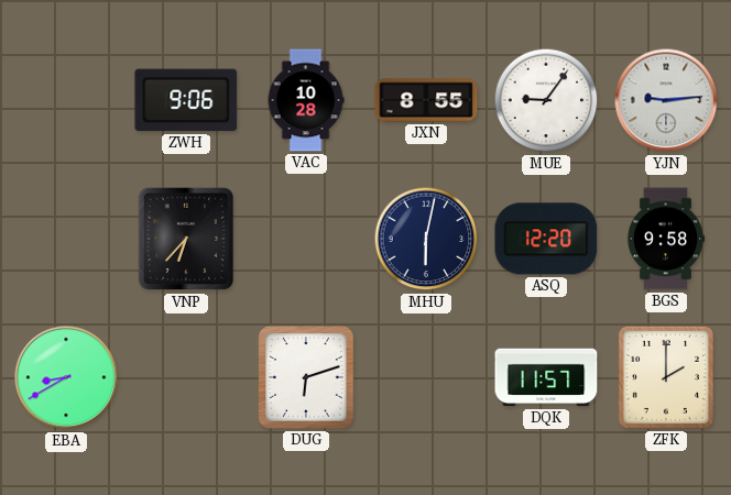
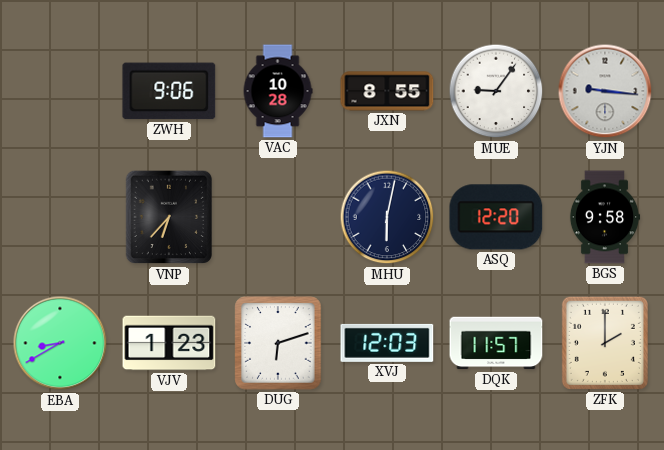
YJN: 9:14 -> 9:16 (605, 91)
VJV: none -> 1:23 (169, 343)
XVJ: none -> 12:03 (387, 343)
